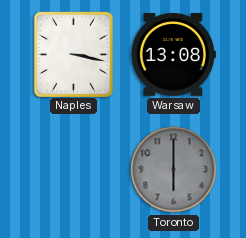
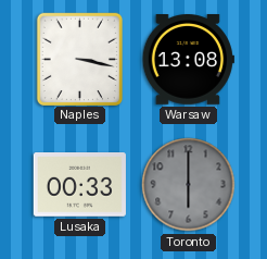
Lusaka: none -> 00:33 (79, 185)
